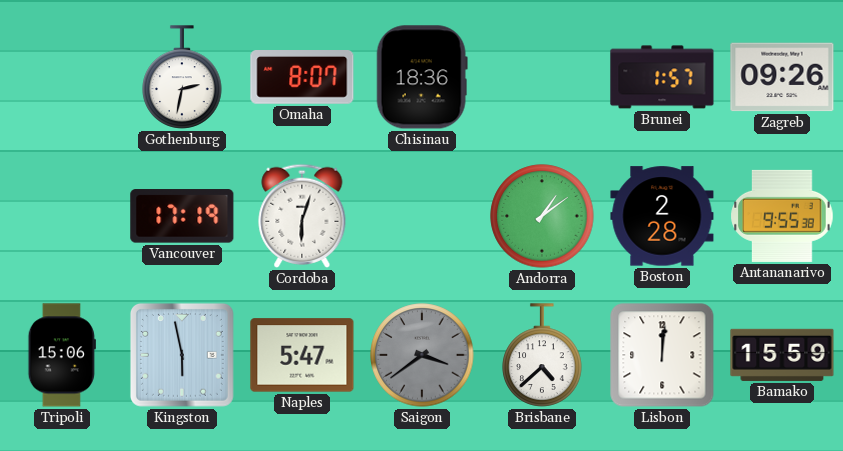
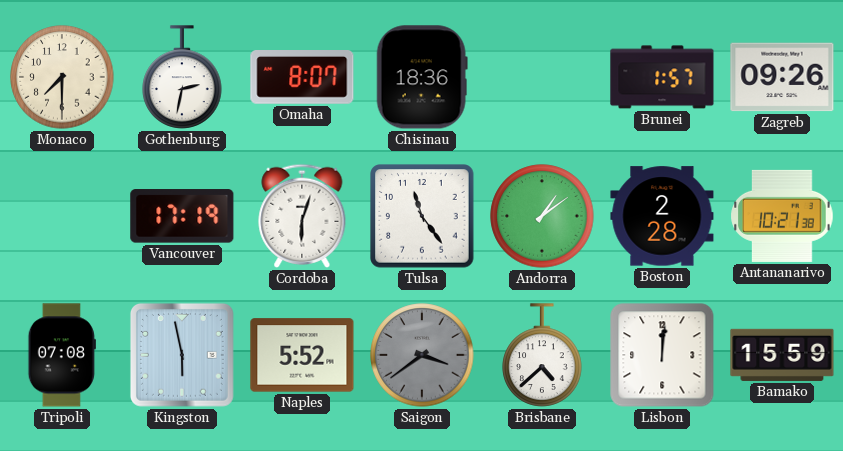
Monaco: none -> 7:30 (62, 77)
Tulsa: none -> 11:24 (422, 216)
Antananarivo: 9:55 -> 10:21 (782, 216)
Tripoli: 15:06 -> 07:08 (62, 355)
Naples: 5:47 -> 5:52 (302, 355)
